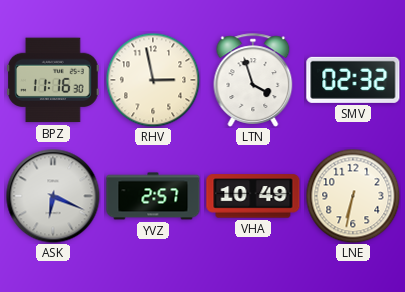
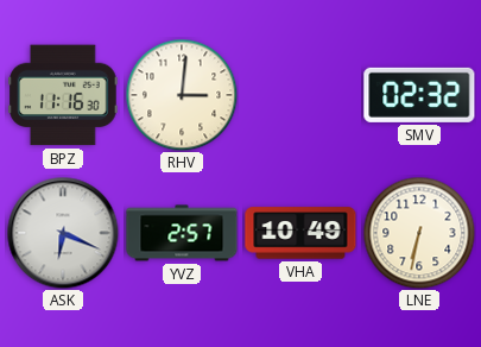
RHV: 2:58 -> 3:01 (182, 95)
LTN: 3:57 -> none (253, 80)
